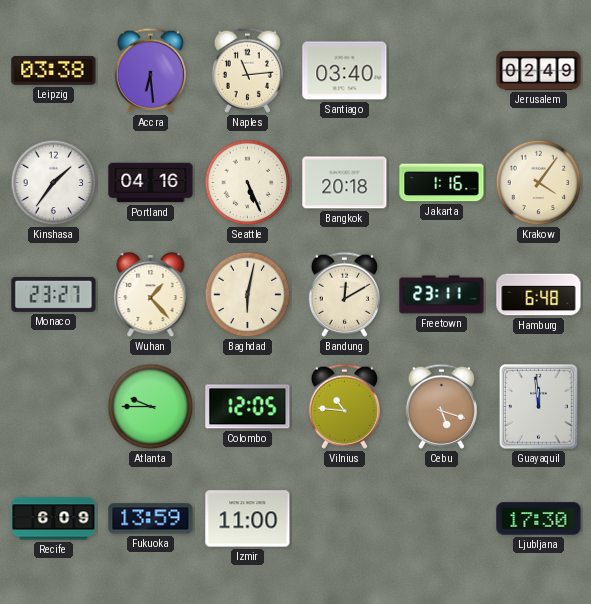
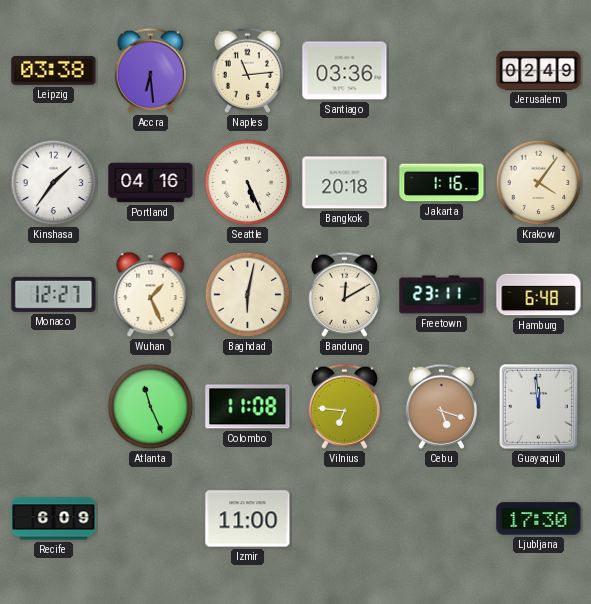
Santiago: 03:40 -> 03:36 (345, 71)
Monaco: 23:27 -> 12:27 (54, 294)
Wuhan: 1:23 -> 1:26 (151, 295)
Atlanta: 9:45 -> 11:26 (151, 407)
Colombo: 12:05 -> 11:08 (248, 407)
Vilnius: 10:46 -> 6:46 (344, 406)
Fukuoka: 13:59 -> none (151, 519)
